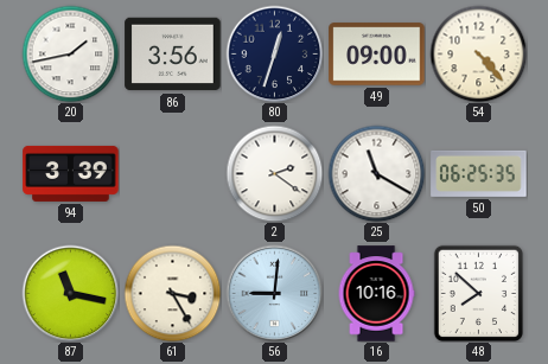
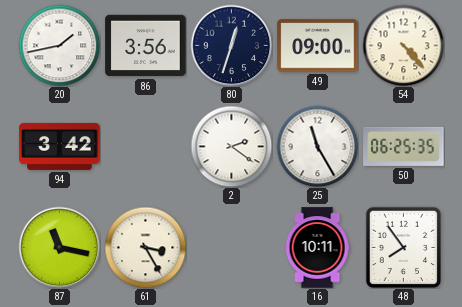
94: 3:39 -> 3:42 (60, 146)
25: 11:20 -> 11:25 (317, 146)
56: 9:01 -> none (274, 293)
16: 10:16 -> 10:11 (317, 248)
48: 7:52 -> 7:54 (403, 247)
